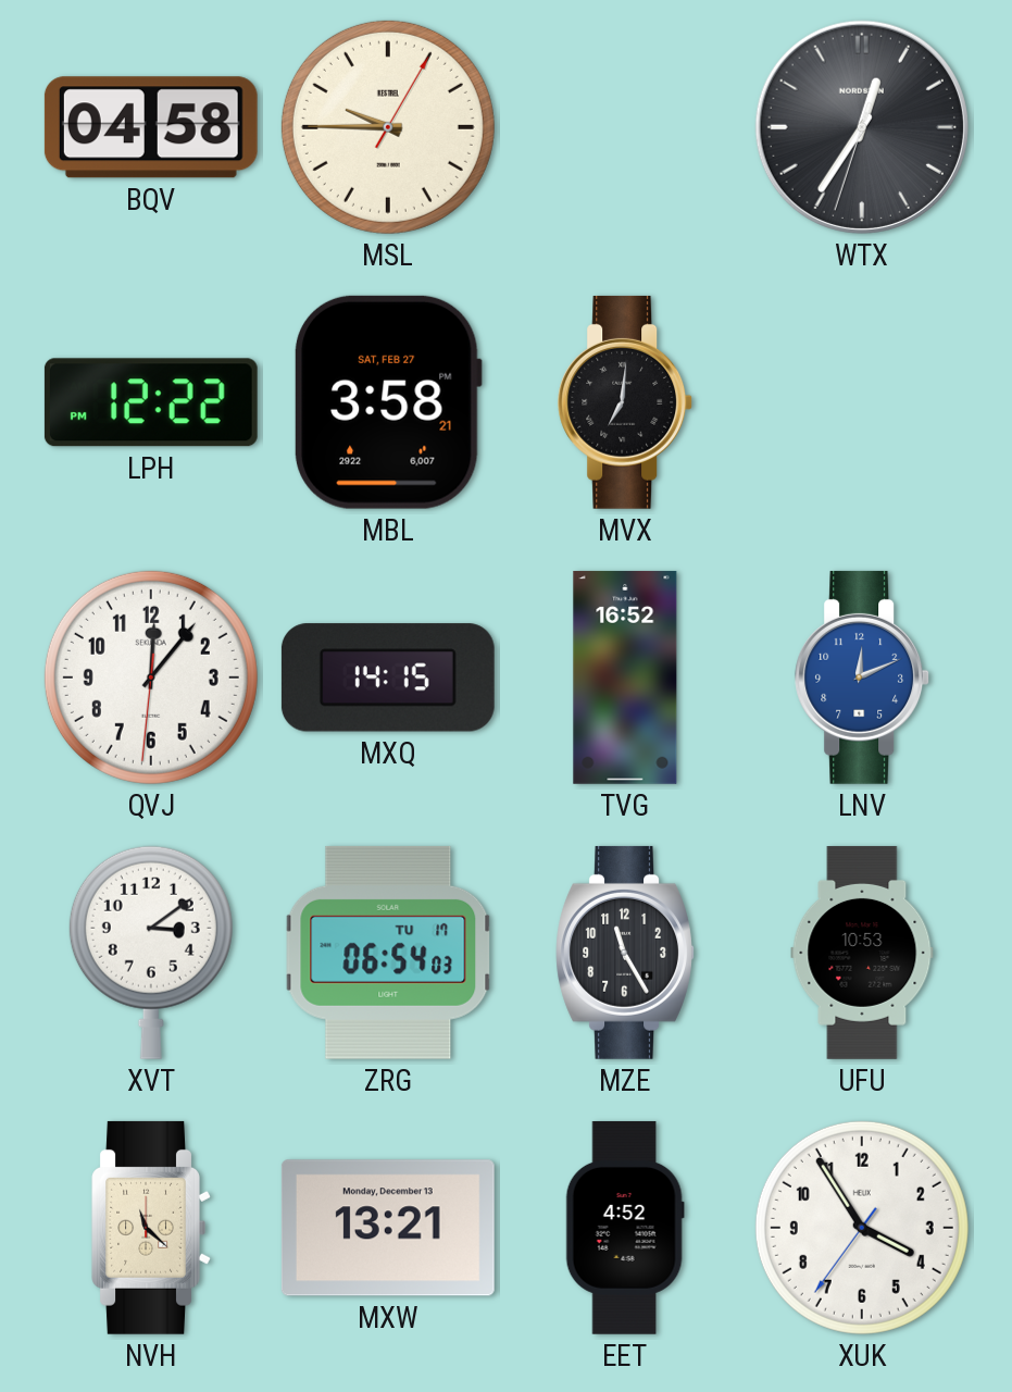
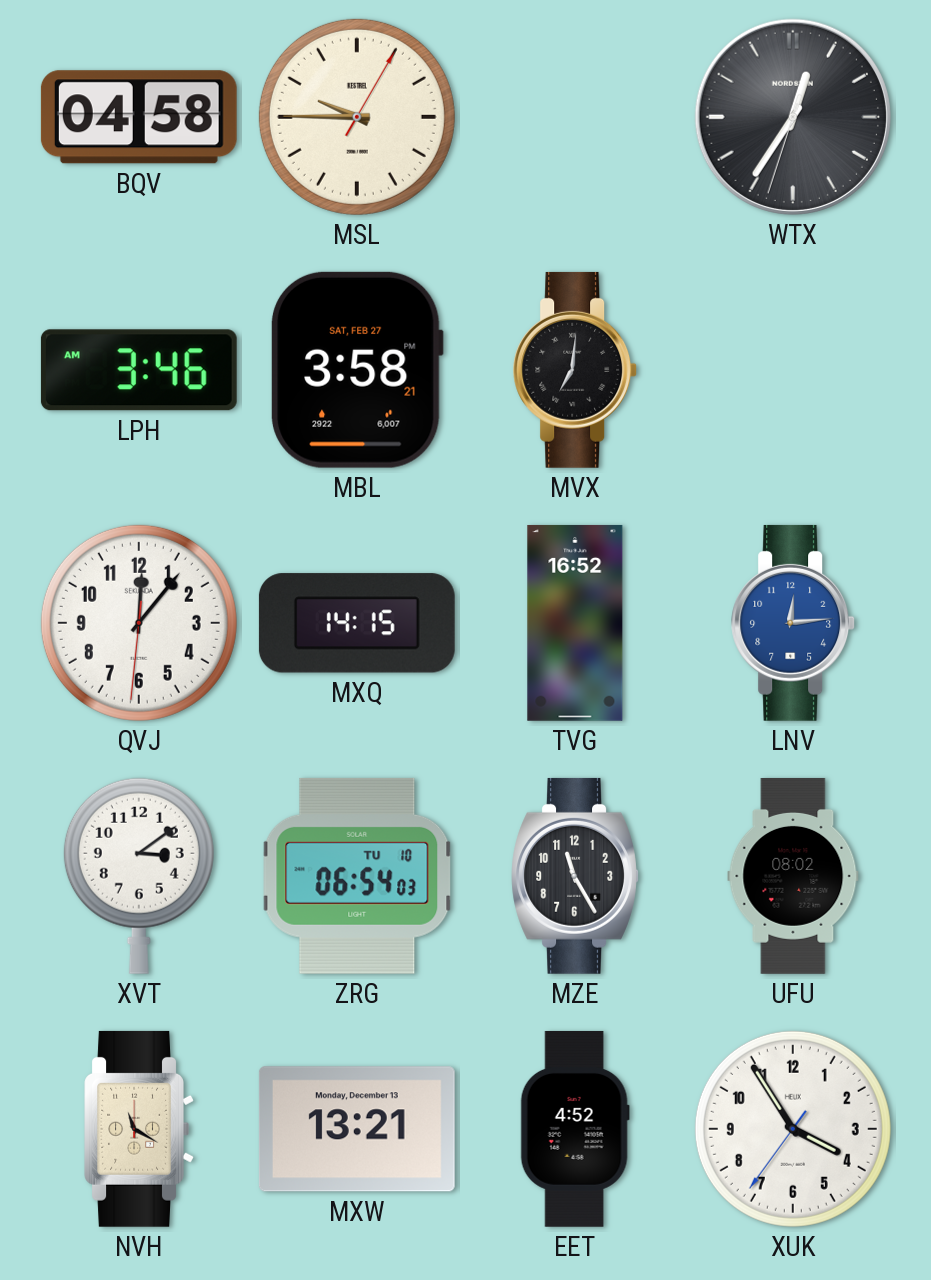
LPH: 12:22 -> 3:46 (139, 370)
LNV: 12:11 -> 12:14 (794, 623)
ZRG date: TU 17 -> TU 10 (357, 876)
UFU: 10:53 -> 08:02 (793, 876)
NVH: 11:22 -> 11:20 (139, 1129)
